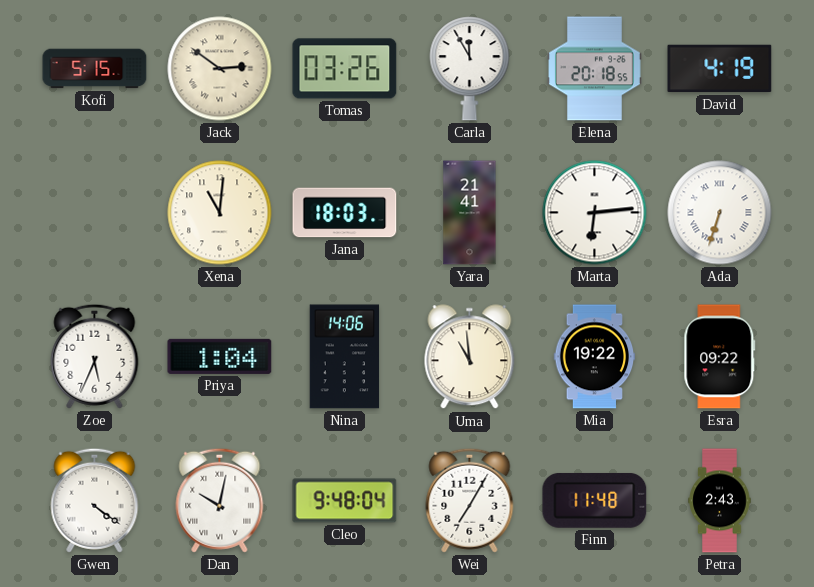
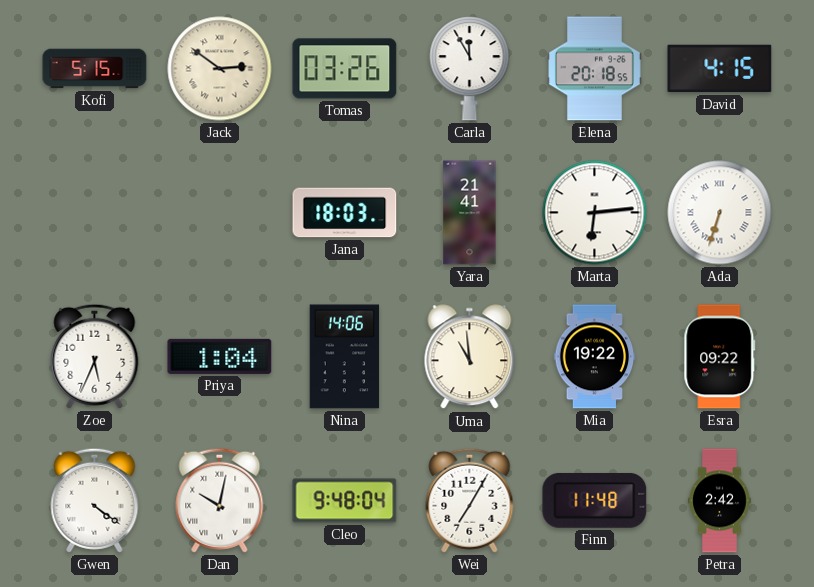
David: 4:19 -> 4:15 (720, 69)
Xena: 11:01 -> none (220, 213)
Petra: 2:43 -> 2:42 (720, 501)
